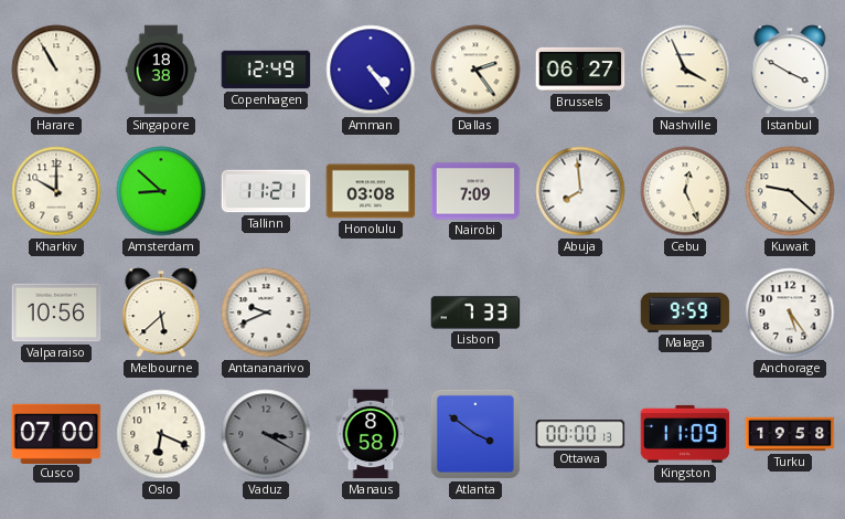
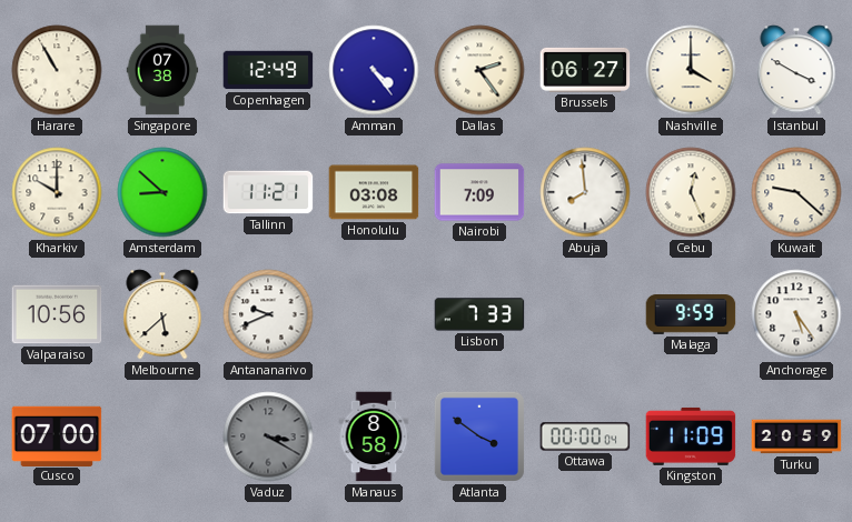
Singapore: 18:38 -> 07:38 (162, 70)
Nashville: 3:56 -> 4:00 (691, 70)
Oslo: 6:19 -> none (161, 434)
Ottawa: 00:00:13 -> 00:00:04 (585, 436)
Turku: 19:58 -> 20:59 (796, 436)
